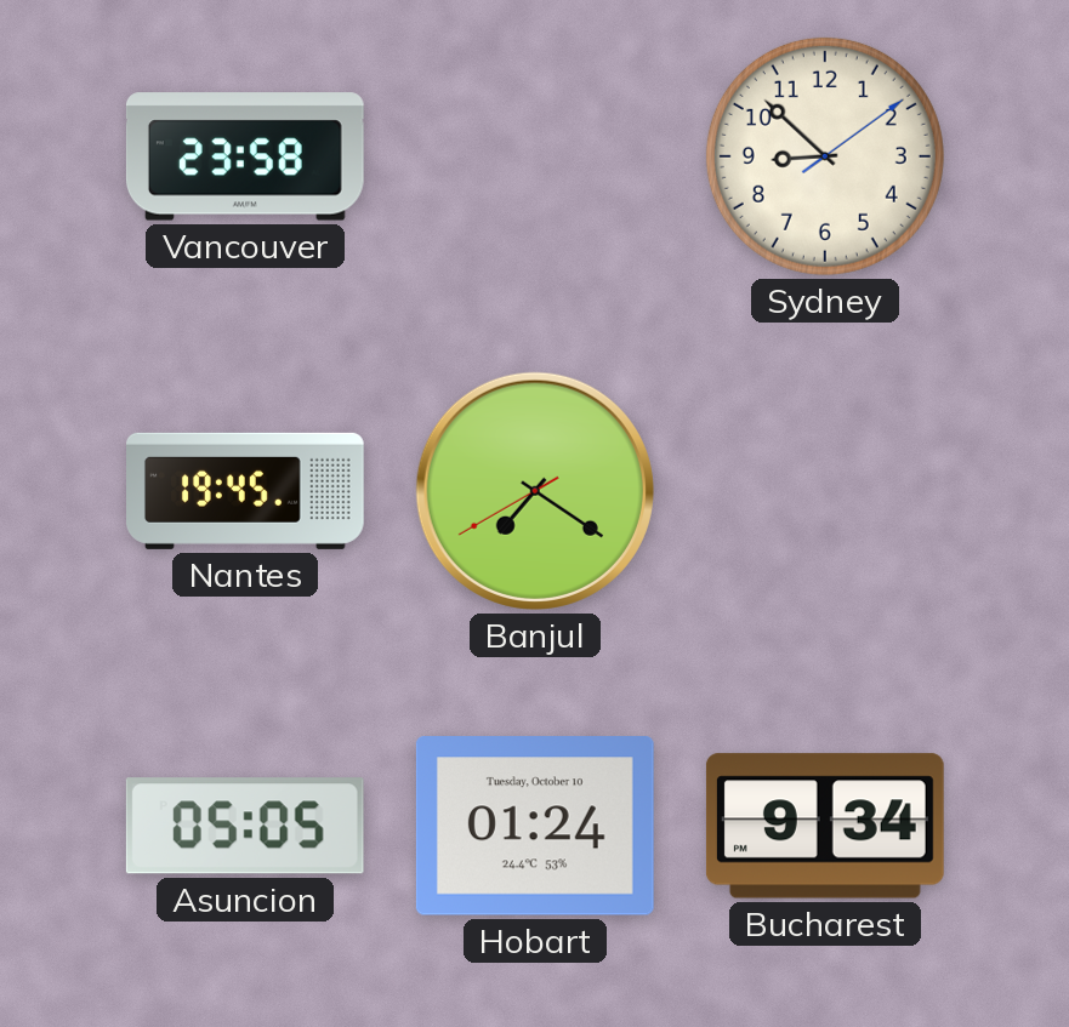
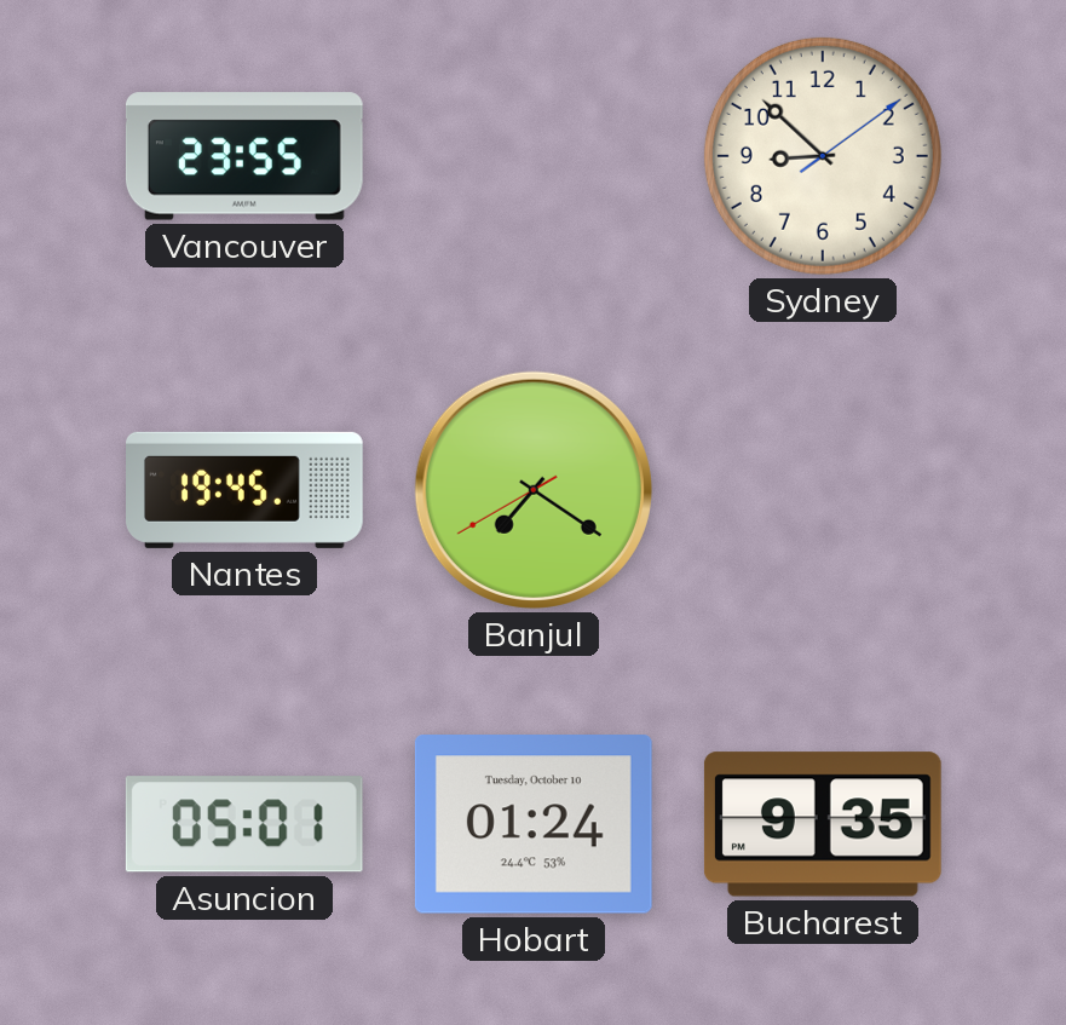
Vancouver: 23:58 -> 23:55 (244, 156)
Asuncion: 05:05 -> 05:01 (244, 824)
Bucharest: 9:34 -> 9:35 (823, 824)
